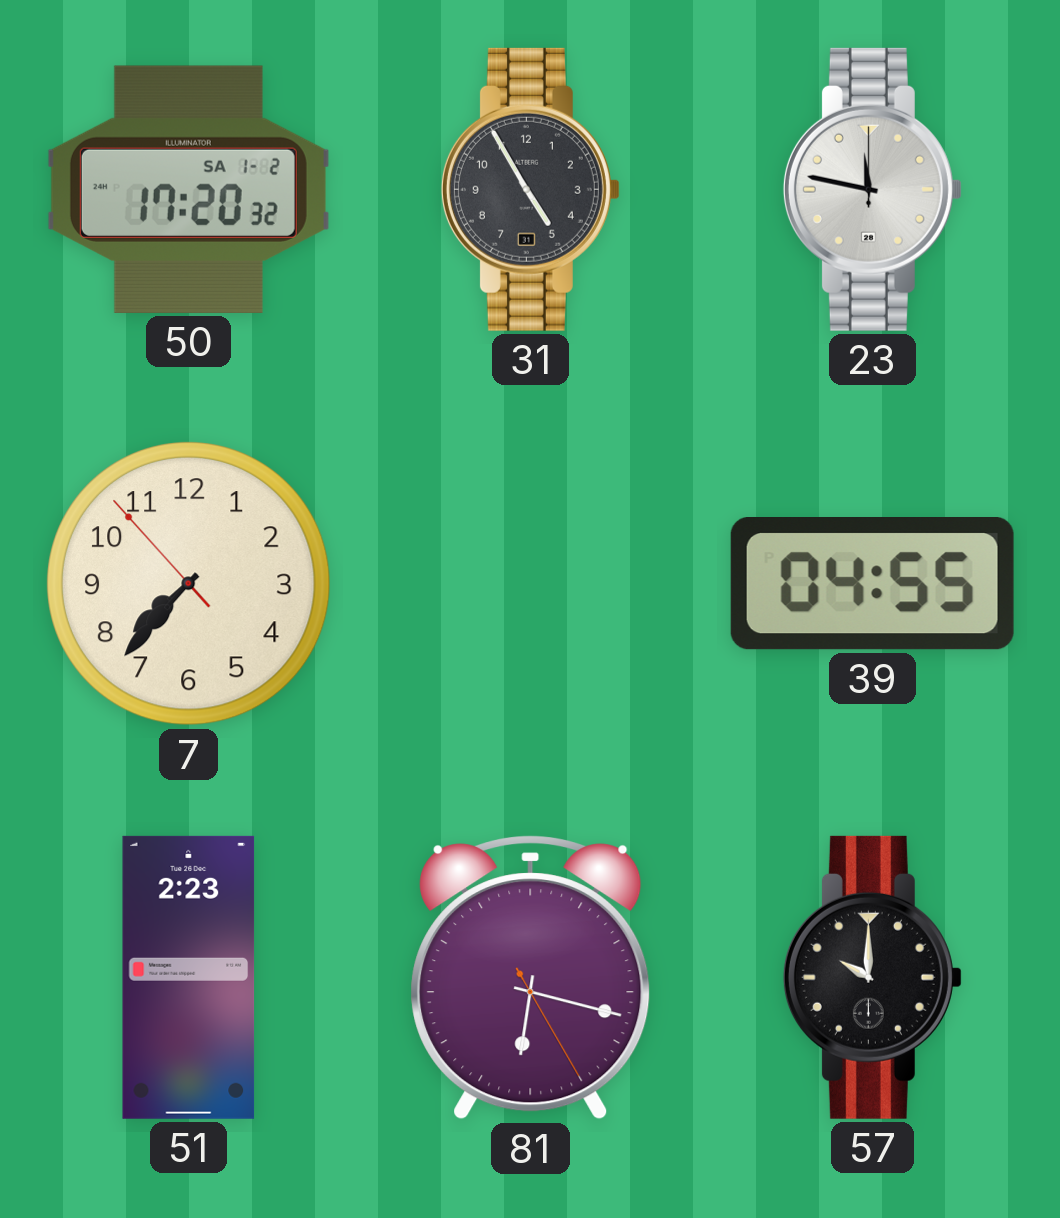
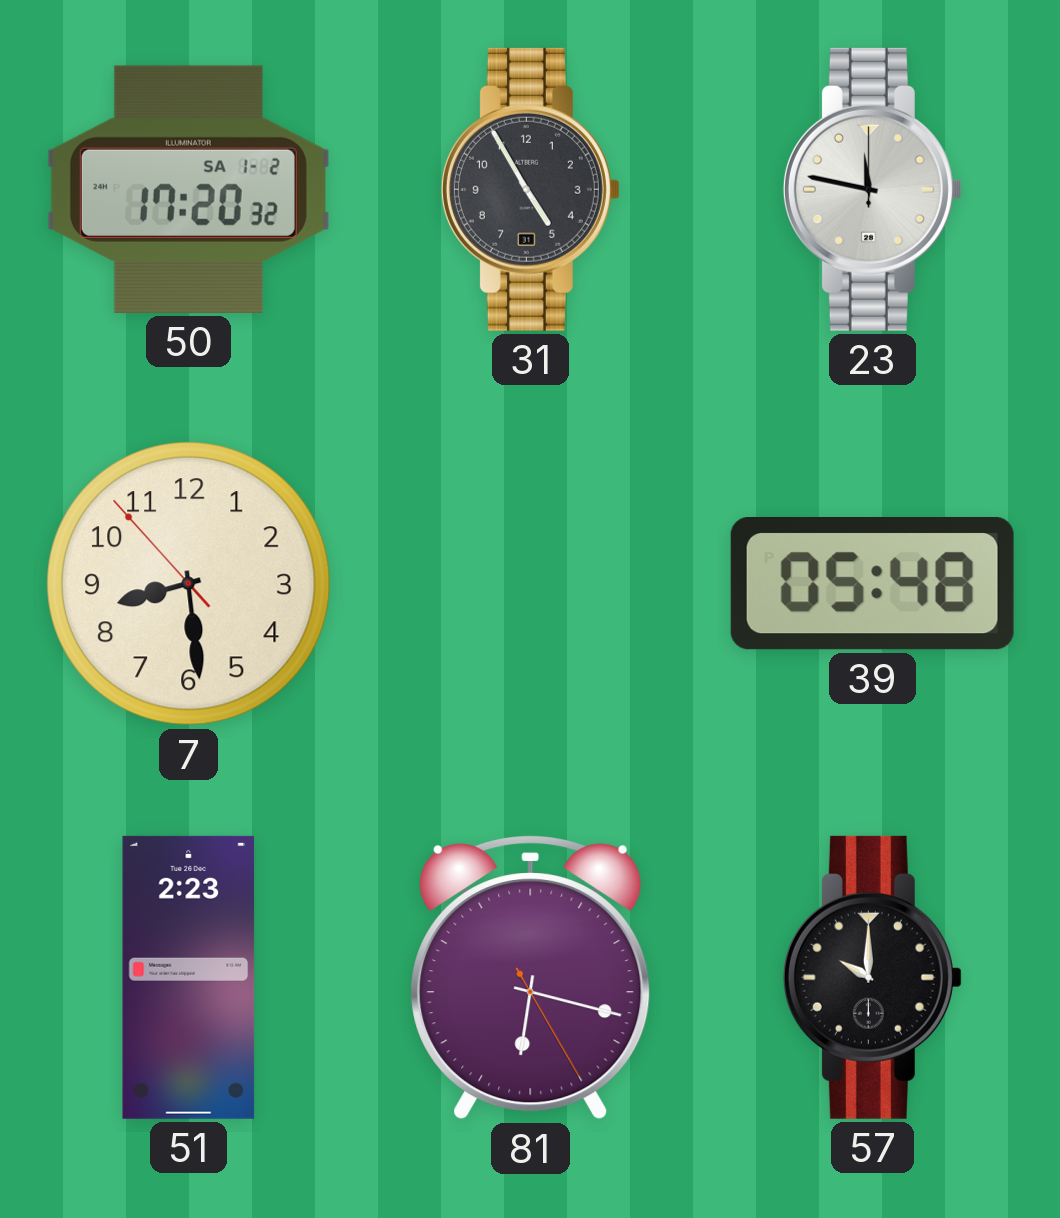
7: 7:36 -> 8:28 (189, 584)
39: 04:55 -> 05:48 (872, 584)
